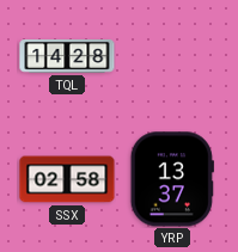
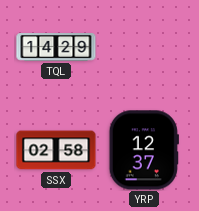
TQL: 14:28 -> 14:29 (56, 48)
YRP: 13:37 -> 12:37 (144, 150)
